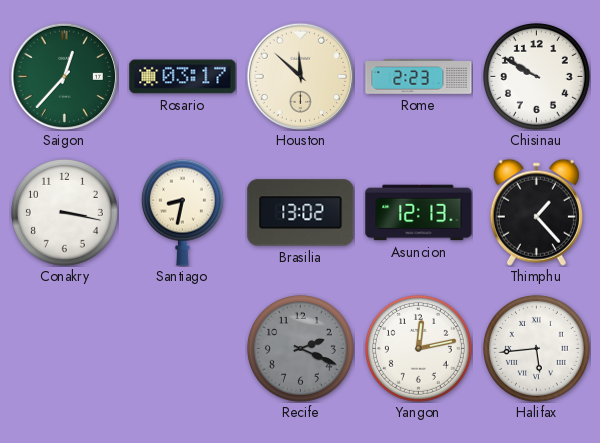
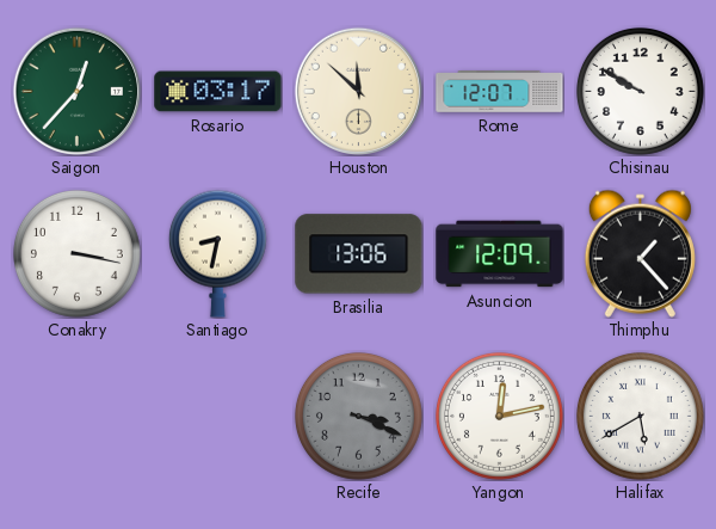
Rome: 2:23 -> 12:07 (500, 92)
Brasilia: 13:02 -> 13:06 (359, 254)
Asuncion: 12:13 -> 12:09 (500, 254)
Recife: 2:19 -> 3:19 (358, 416)
Halifax: 5:44 -> 5:40 (640, 416)
